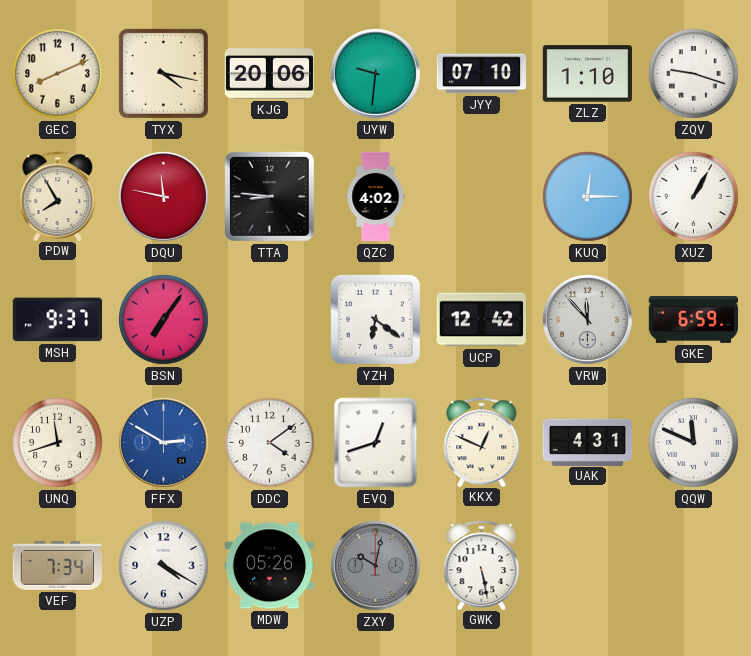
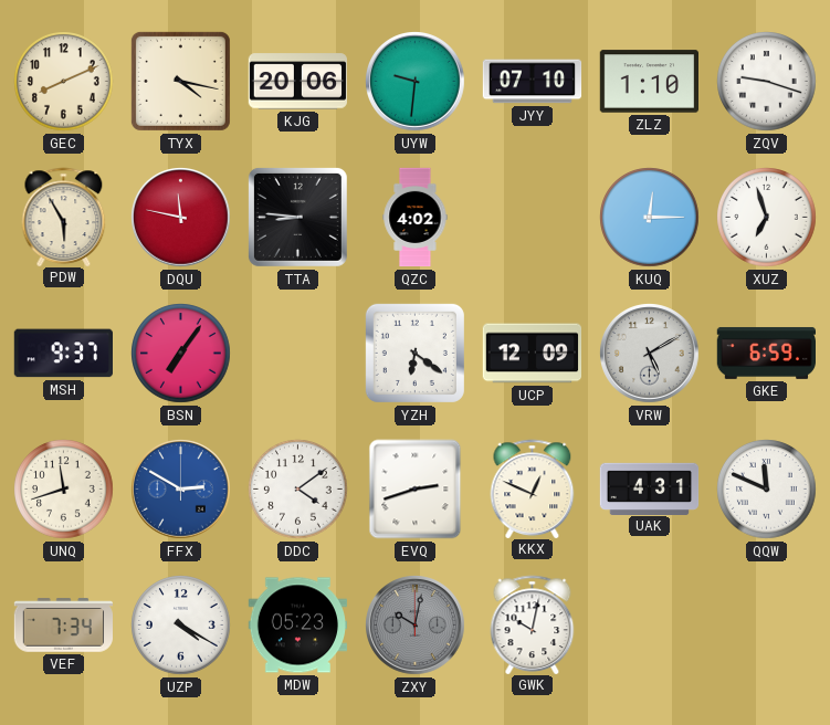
PDW: 7:55 -> 5:55 (64, 217)
XUZ: 1:05 -> 6:57 (767, 218)
UCP: 12:42 -> 12:09 (532, 354)
VRW: 11:53 -> 5:10 (650, 354)
EVQ: 12:42 -> 2:42 (416, 490)
MDW: 05:26 -> 05:23 (297, 626)
GWK: 5:28 -> 10:02 (533, 624)
